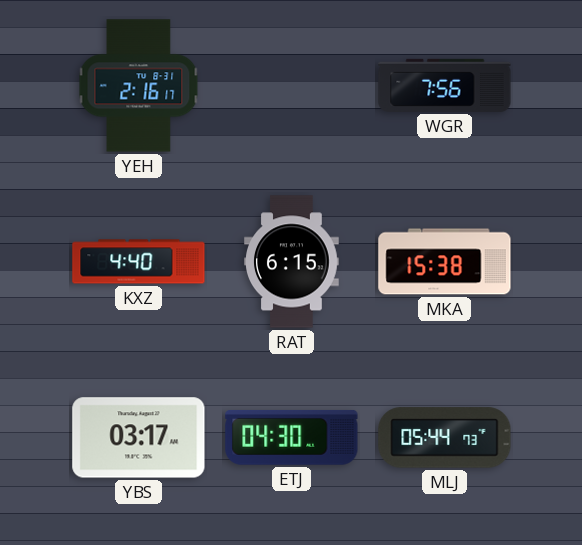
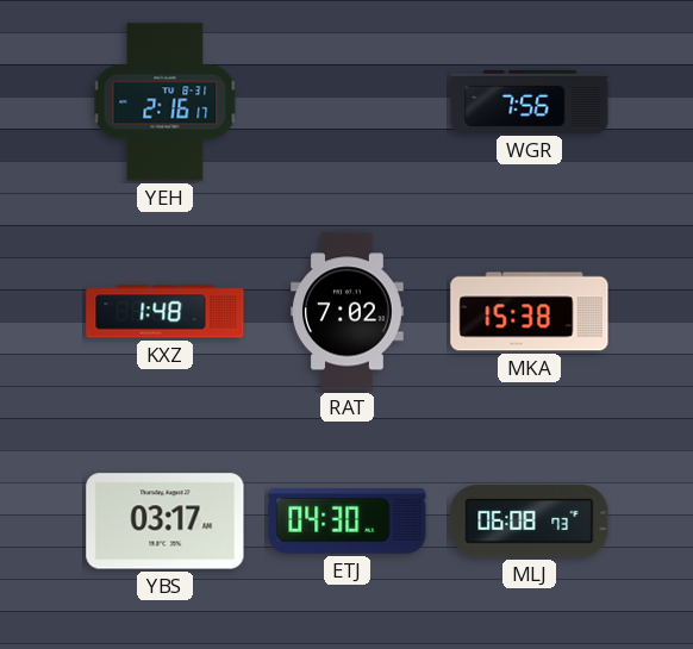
KXZ: 4:40 -> 1:48 (166, 312)
RAT: 6:15 -> 7:02 (348, 312)
MLJ: 05:44 -> 06:08 (530, 522)
